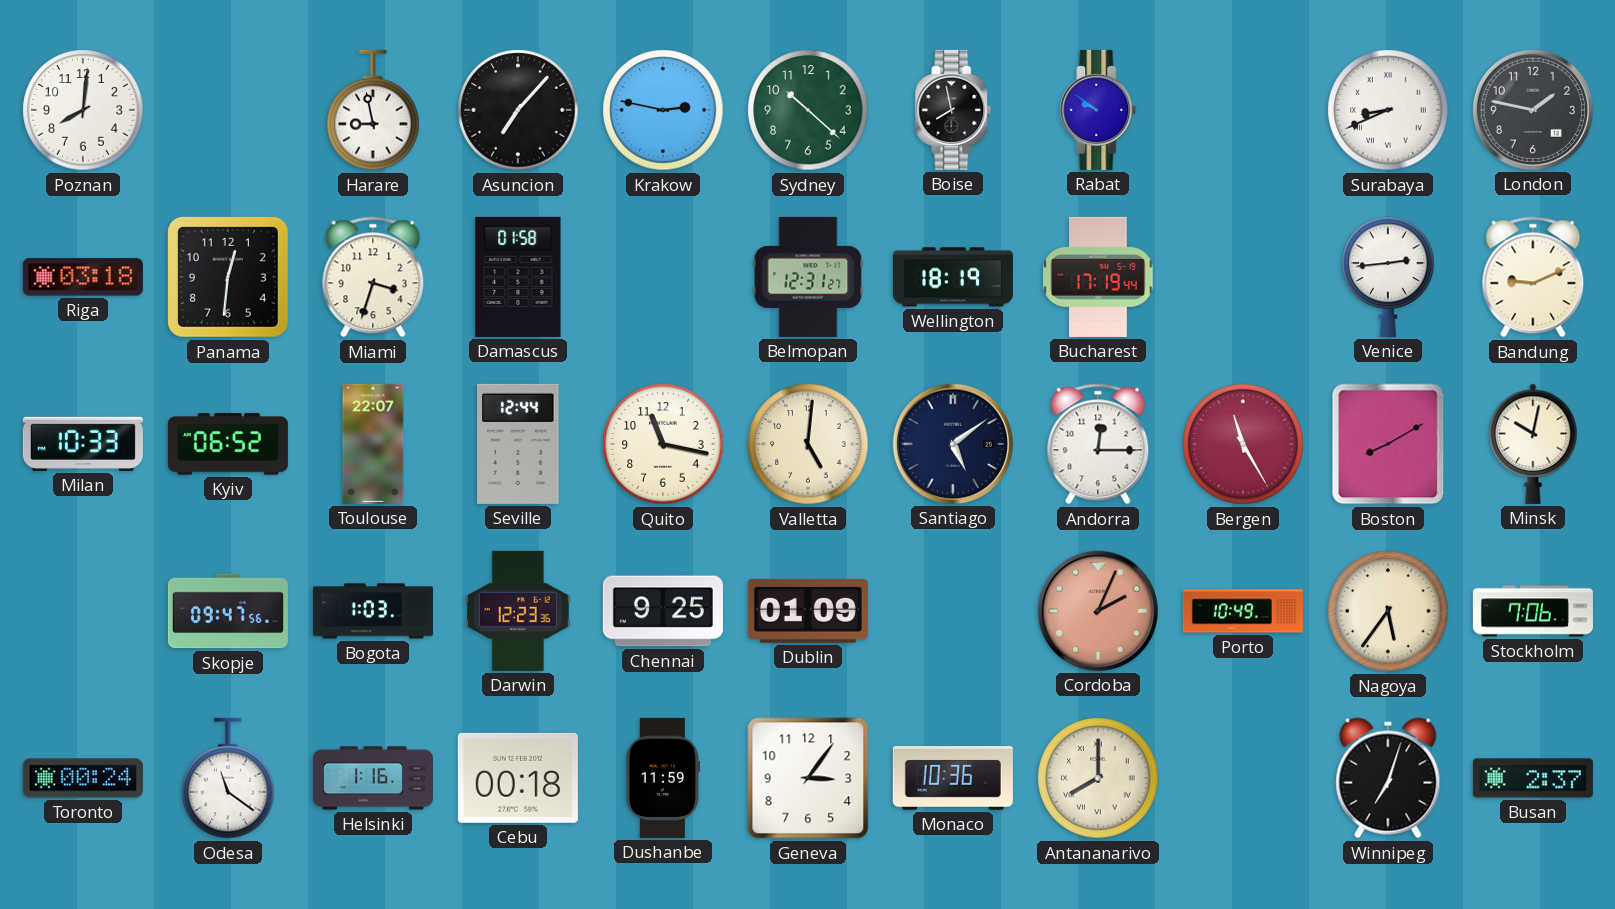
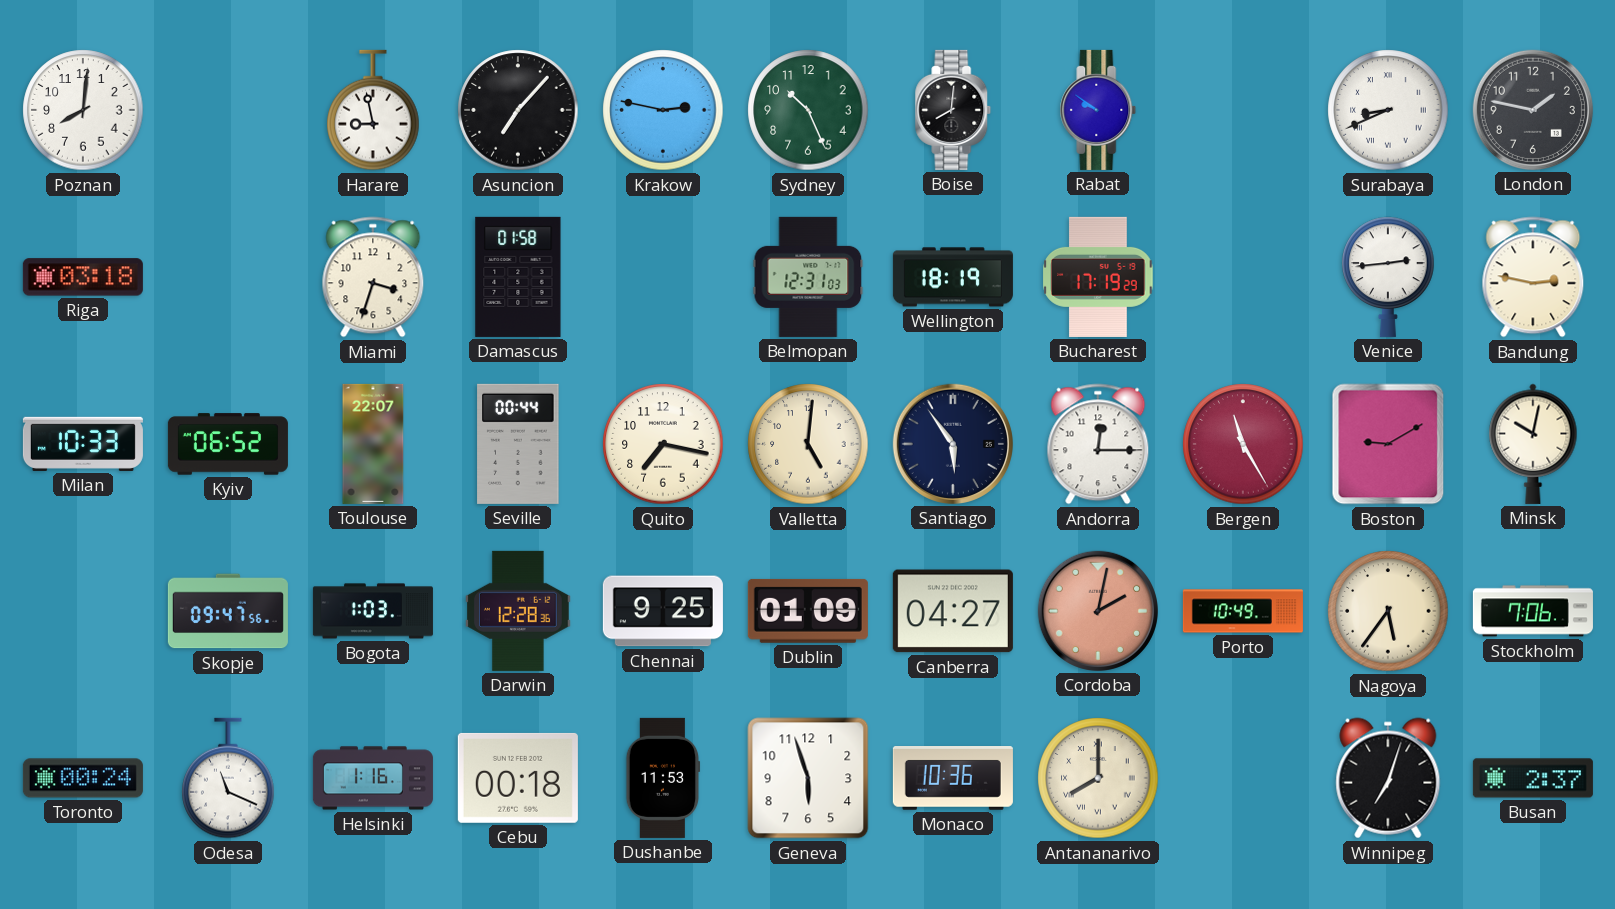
Sydney: 10:22 -> 10:26 (808, 110)
Boise: 7:58 -> 8:01 (953, 110)
Panama: 12:31 -> none (229, 278)
Belmopan: 12:31:27 -> 12:31:03 (808, 277)
Bucharest: 17:19:44 -> 17:19:29 (1098, 277)
Bandung: 9:11 -> 2:47 (1533, 277)
Seville: 12:44 -> 00:44 (518, 444)
Quito: 11:17 -> 7:17 (663, 444)
Santiago: 5:09 -> 5:54 (953, 444)
Boston: 8:10 -> 9:10 (1388, 444)
Darwin: 12:23 -> 12:28 (519, 611)
Canberra: none -> 04:27 (953, 611)
Cordoba: 2:04 -> 2:02 (1098, 611)
Odesa: 11:21 -> 11:19 (228, 778)
Dushanbe: 11:59 -> 11:53 (663, 778)
Geneva: 3:06 -> 5:57 (808, 778)
